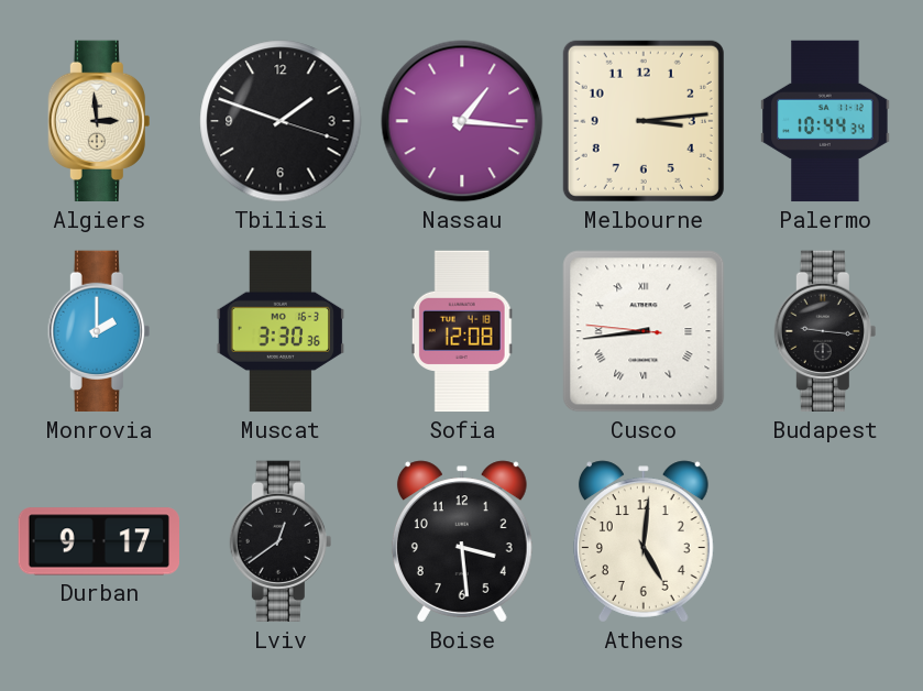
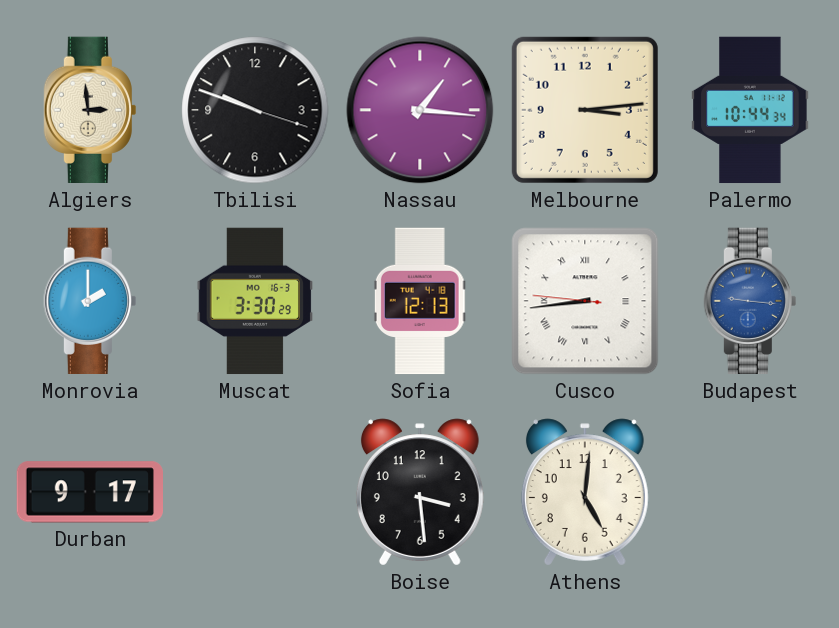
Tbilisi: 1:48 -> 9:48 (255, 110)
Muscat: 3:30:36 -> 3:30:29 (255, 301)
Sofia: 12:08 -> 12:13 (420, 301)
Budapest dial: black -> blue (750, 301)
Lviv: 12:39 -> none (281, 541)
